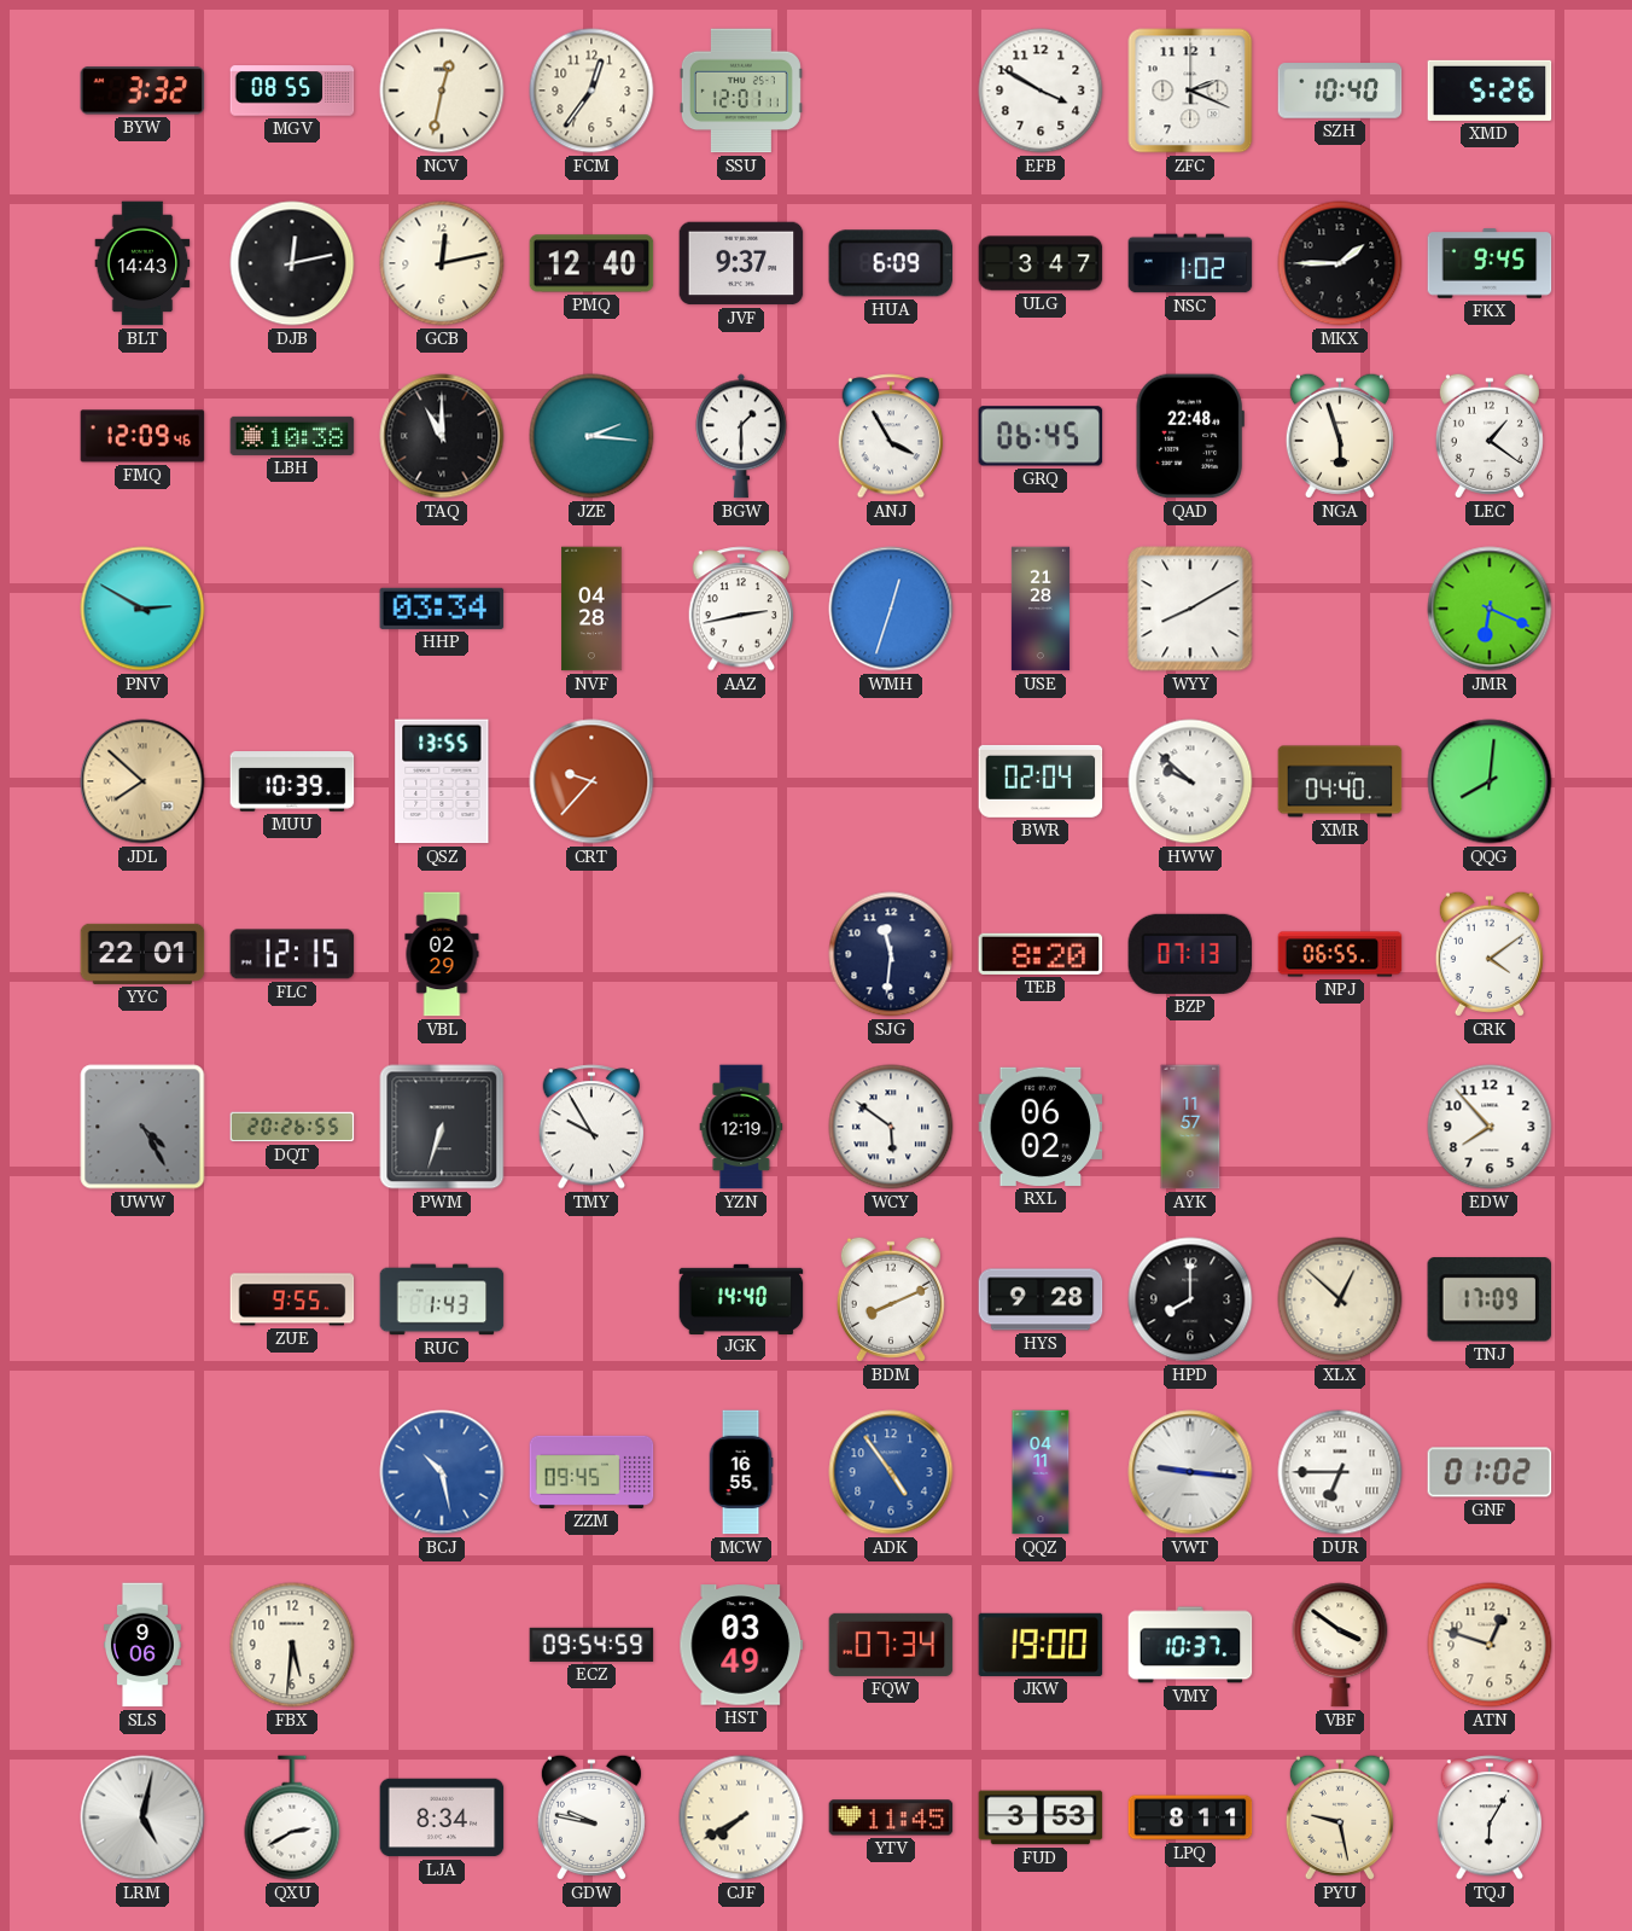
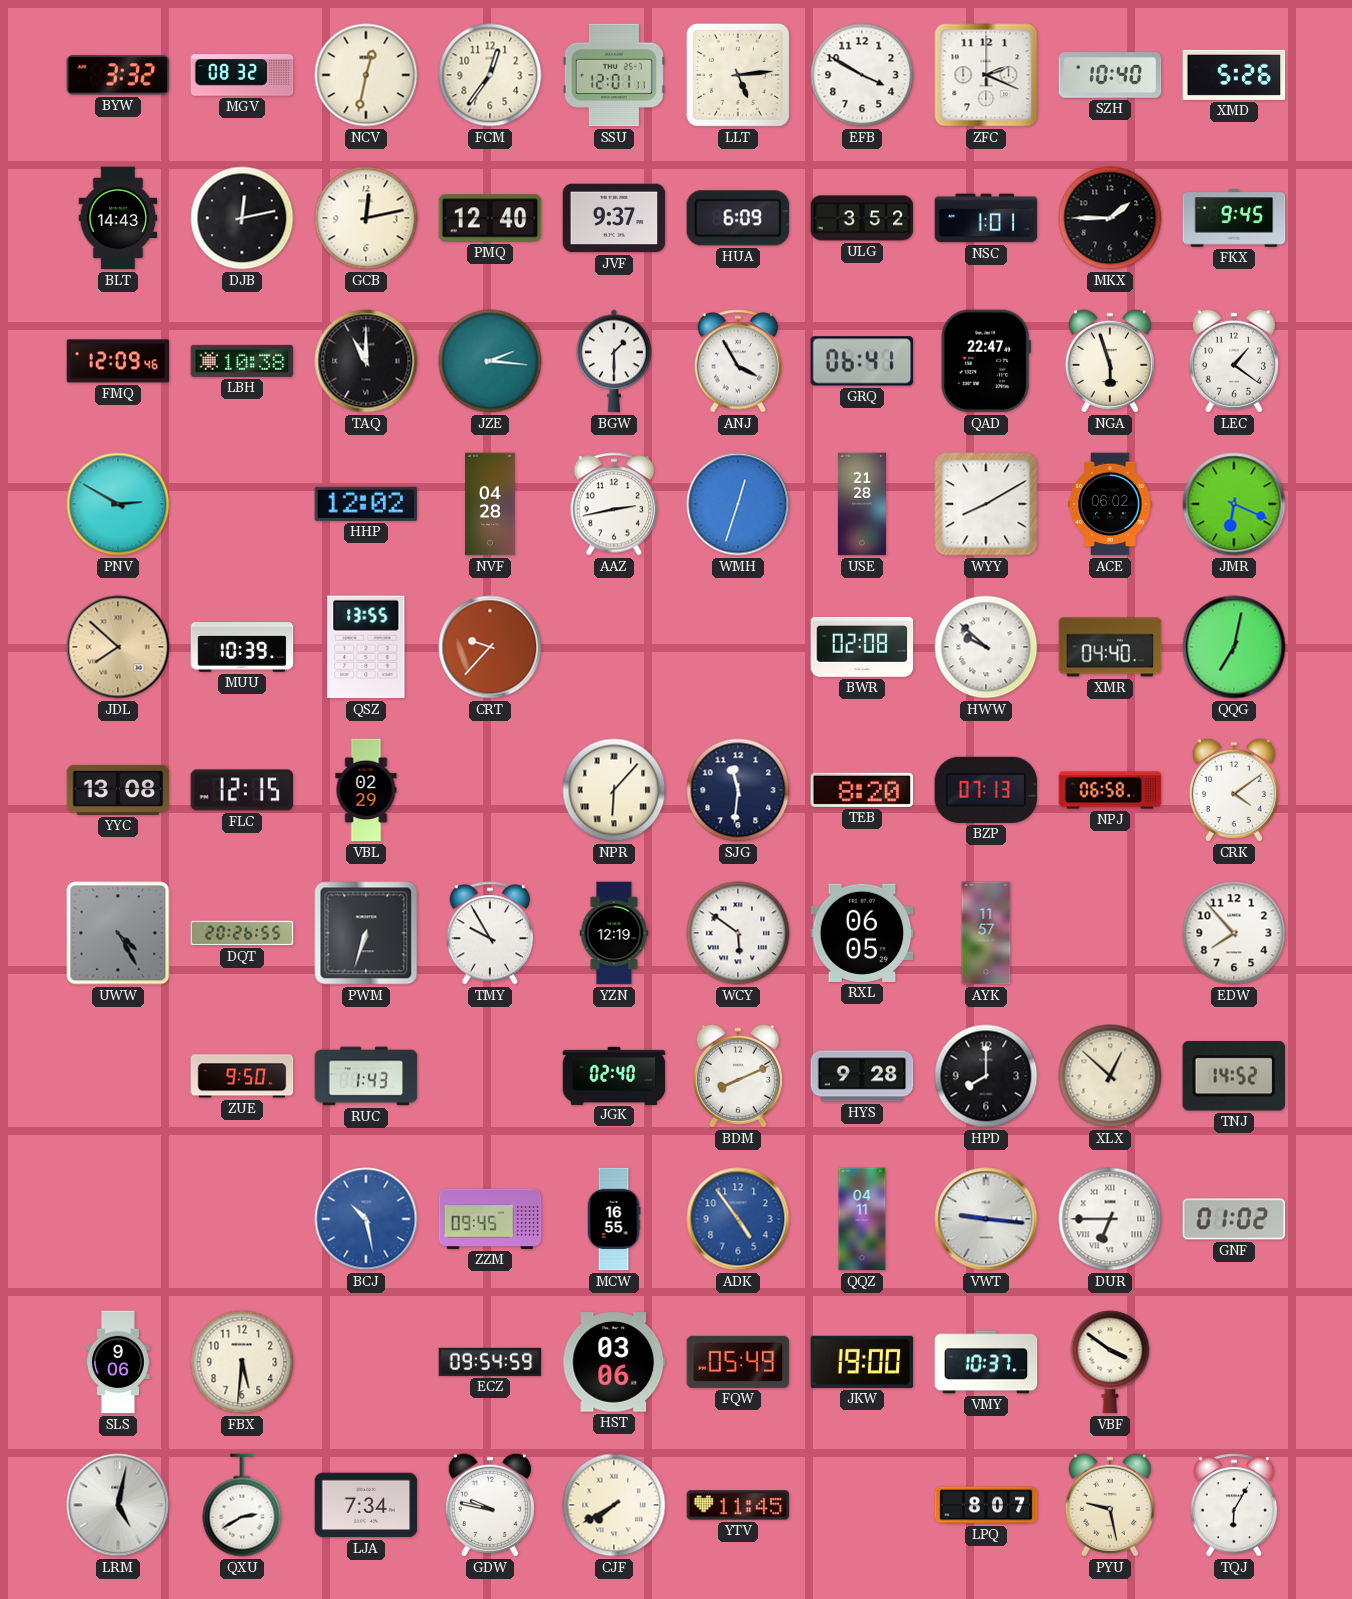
MGV: 08:55 -> 08:32 (242, 75)
LLT: none -> 5:14 (738, 75)
ULG: 3:47 -> 3:52 (862, 218)
NSC: 1:02 -> 1:01 (986, 218)
GRQ: 06:45 -> 06:41 (862, 361)
QAD: 22:48 -> 22:47 (986, 361)
HHP: 03:34 -> 12:02 (366, 504)
ACE: none -> 06:02 (1110, 504)
BWR: 02:04 -> 02:08 (862, 647)
QQG: 8:01 -> 7:02 (1234, 647)
YYC: 22:01 -> 13:08 (118, 790)
NPR: none -> 6:07 (614, 790)
NPJ: 06:55 -> 06:58 (1110, 790)
RXL: 06:02 -> 06:05 (862, 933)
ZUE: 9:55 -> 9:50 (242, 1076)
JGK: 14:40 -> 02:40 (614, 1075)
TNJ: 17:09 -> 14:52 (1233, 1076)
HST: 03:49 -> 03:06 (614, 1362)
FQW: 07:34 -> 05:49 (738, 1362)
ATN: 12:48 -> none (1490, 1645)
LJA: 8:34 -> 7:34 (366, 1505)
FUD: 3:53 -> none (1041, 1817)
LPQ: 8:11 -> 8:07 (986, 1505)
